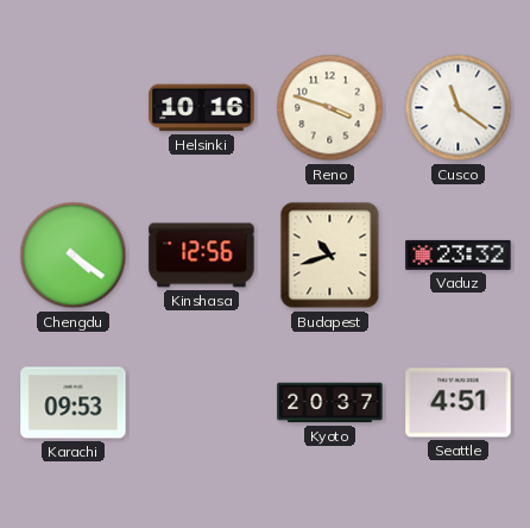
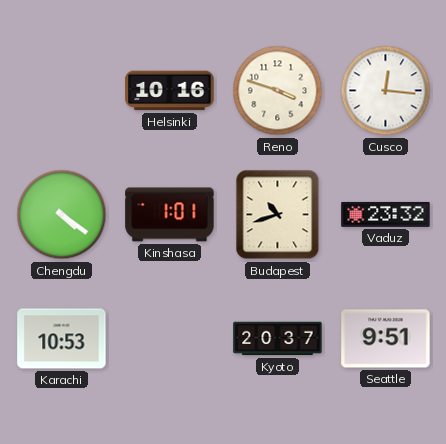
Cusco: 11:21 -> 12:16 (386, 91)
Kinshasa: 12:56 -> 1:01 (170, 215)
Karachi: 09:53 -> 10:53 (62, 339)
Seattle: 4:51 -> 9:51 (386, 339)
